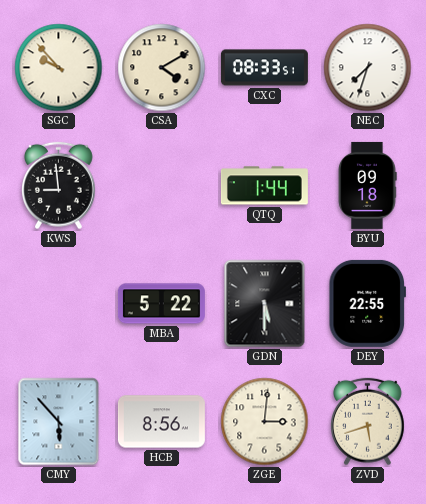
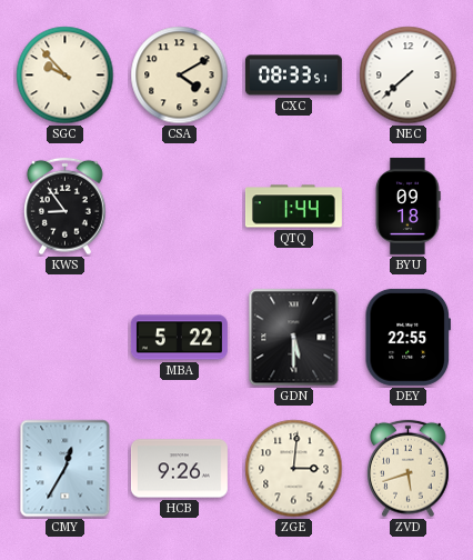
NEC: 7:33 -> 7:38 (409, 76)
KWS: 8:59 -> 8:54 (66, 207)
CMY: 5:53 -> 12:35 (66, 469)
HCB: 8:56 -> 9:26 (179, 469)
